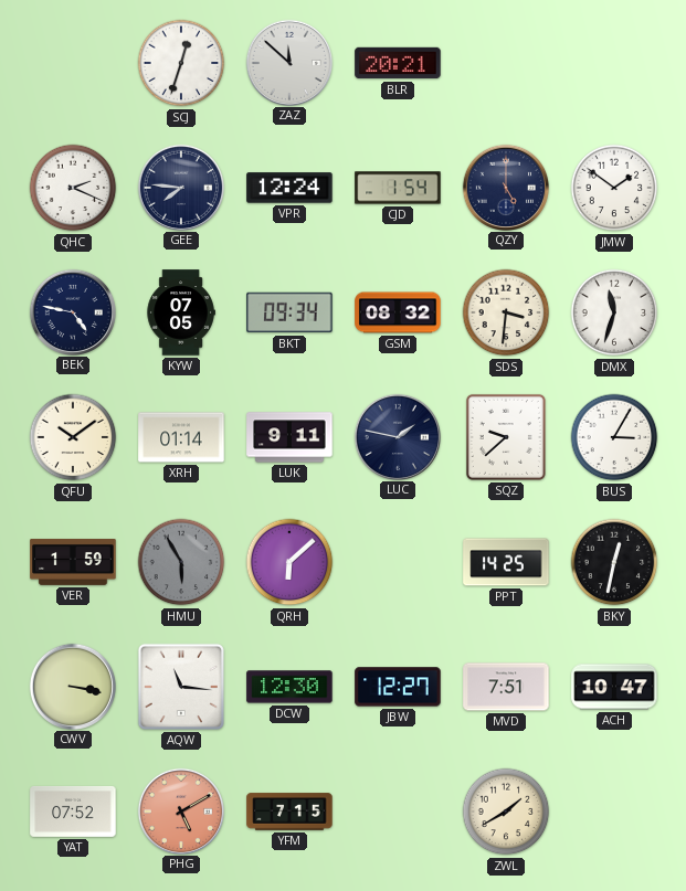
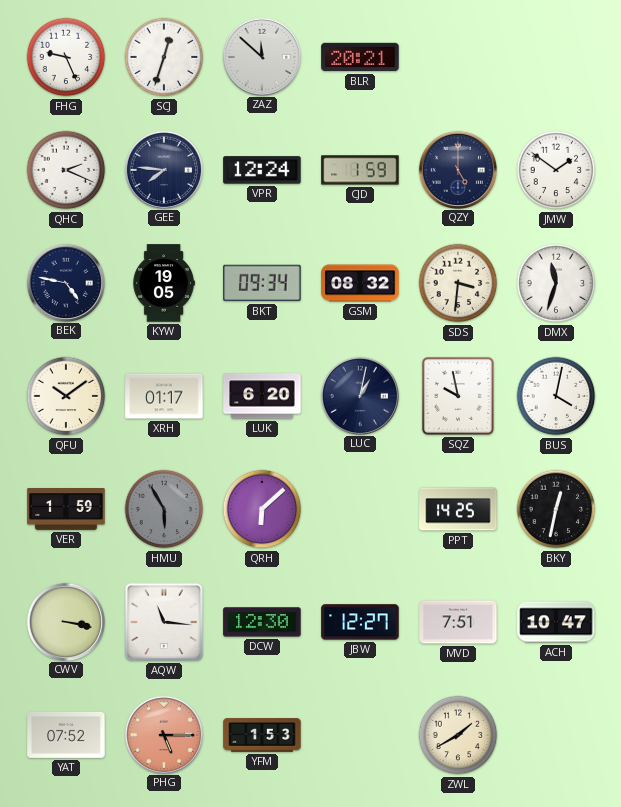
FHG: none -> 9:26 (66, 57)
CJD: 1:54 -> 1:59 (360, 170)
KYW: 07:05 -> 19:05 (164, 283)
XRH: 01:14 -> 01:17 (164, 396)
LUK: 9:11 -> 6:20 (262, 396)
LUC: 1:47 -> 1:02 (359, 395)
SQZ: 9:38 -> 9:58 (458, 396)
BUS: 3:05 -> 4:02 (556, 396)
PHG: 5:10 -> 5:15 (163, 734)
YFM: 7:15 -> 1:53 (262, 735)
